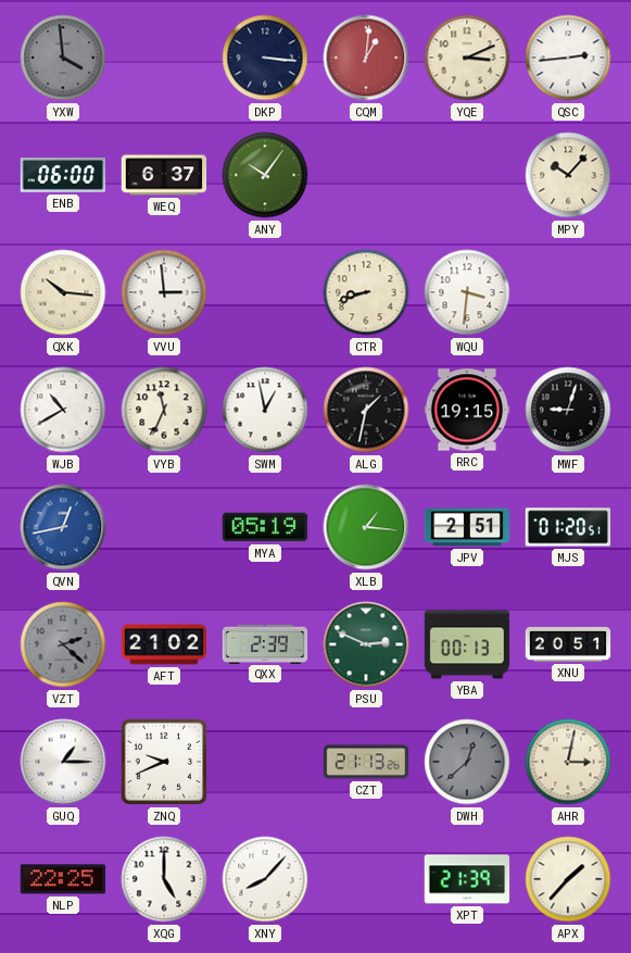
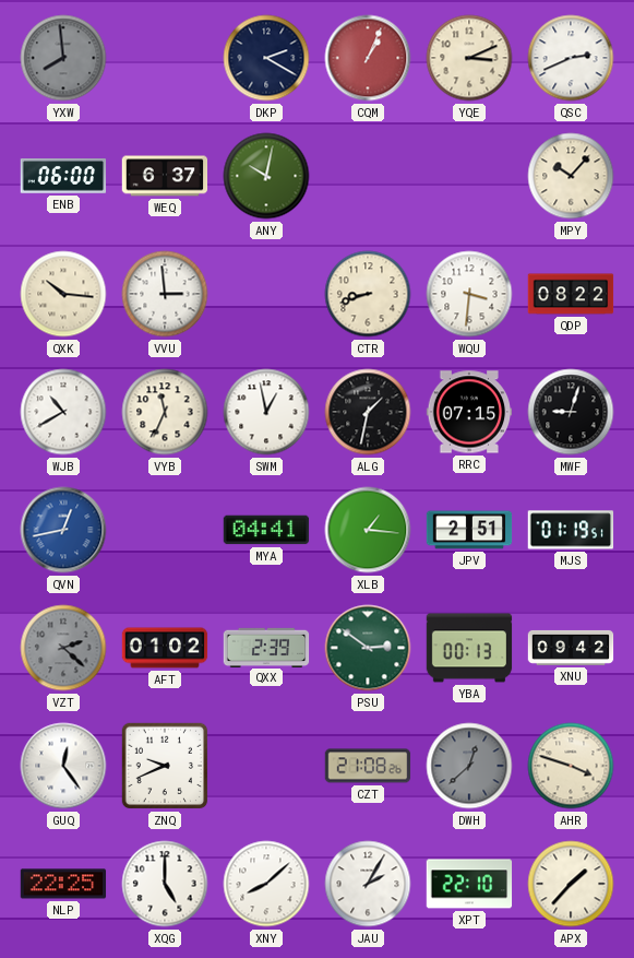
YXW: 3:59 -> 7:59 (63, 58)
DKP: 3:16 -> 2:20 (266, 58)
CQM: 1:01 -> 1:04 (368, 58)
QSC: 2:44 -> 2:41 (571, 58)
ANY: 10:06 -> 10:02 (266, 176)
QDP: none -> 08:22 (571, 294)
RRC: 19:15 -> 07:15 (469, 412)
MYA: 05:19 -> 04:41 (266, 530)
MJS: 01:20 -> 01:19 (571, 530)
AFT: 21:02 -> 01:02 (165, 648)
PSU: 2:49 -> 2:51 (368, 648)
XNU: 20:51 -> 09:42 (571, 648)
GUQ: 1:15 -> 12:24 (63, 766)
CZT: 21:13 -> 21:08 (368, 766)
AHR: 3:02 -> 3:48 (571, 766)
XNY: 8:07 -> 8:08 (266, 884)
JAU: none -> 2:05 (368, 884)
XPT: 21:39 -> 22:10 (469, 884)
